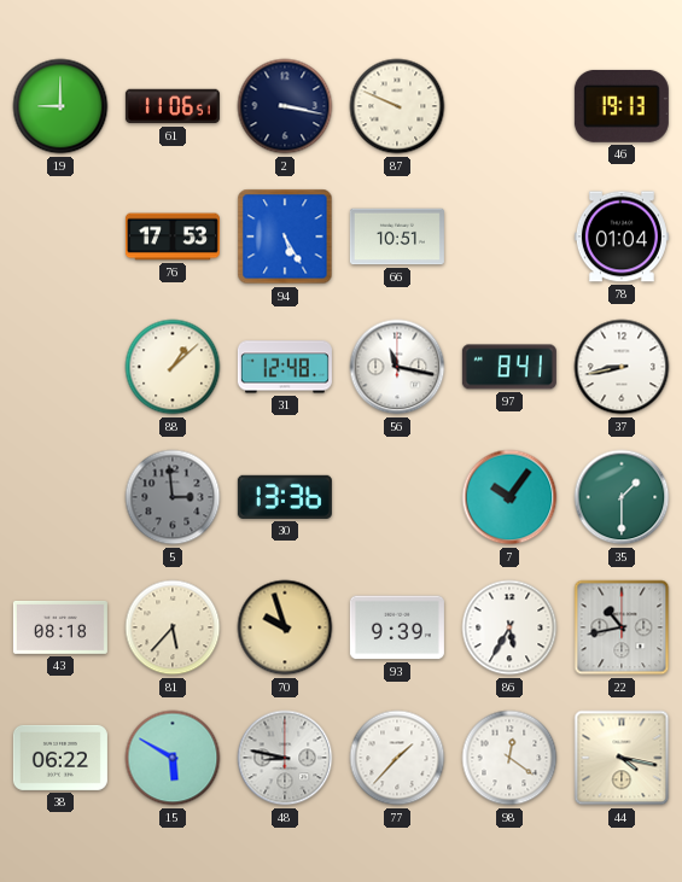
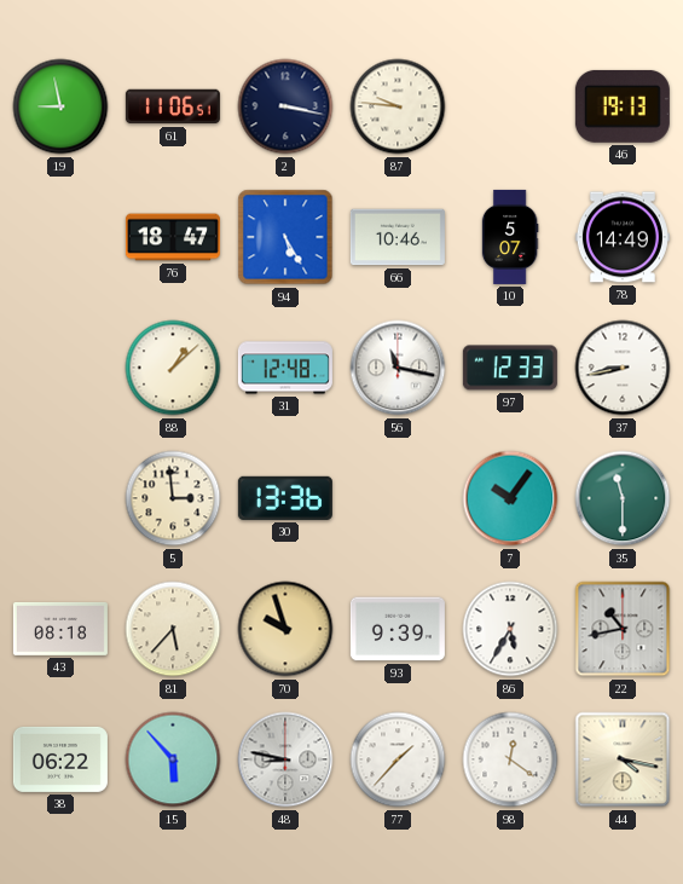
19: 9:00 -> 8:58 (60, 106)
87: 9:49 -> 9:46 (398, 106)
76: 17:53 -> 18:47 (173, 237)
66: 10:51 -> 10:46 (398, 237)
10: none -> 5:07 (510, 237)
78: 01:04 -> 14:49 (623, 237)
97: 8:41 -> 12:33 (510, 368)
5 dial: grey -> cream (173, 498)
35: 1:30 -> 11:30 (623, 498)
15: 5:50 -> 5:53 (173, 759)
